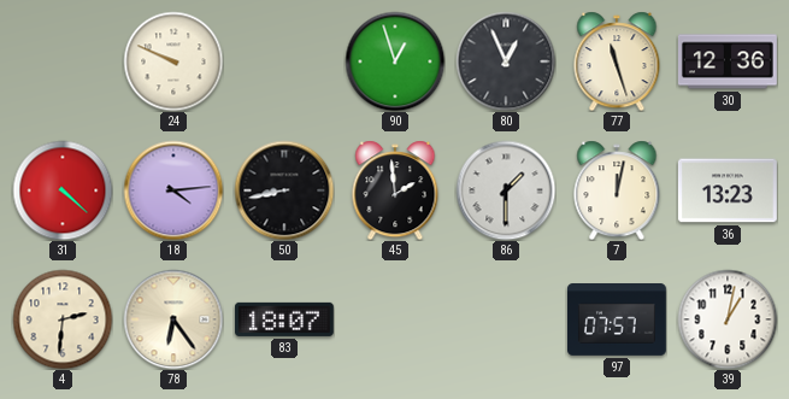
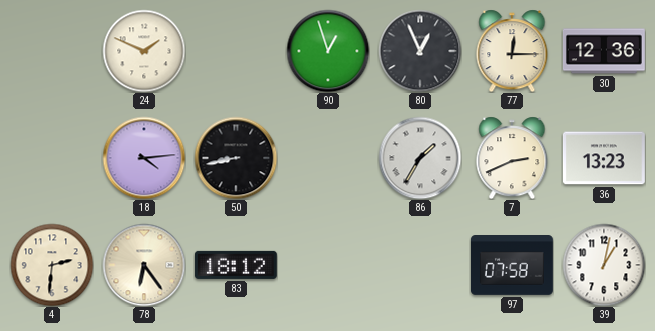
24: 9:49 -> 1:49 (144, 51)
77: 11:27 -> 12:15 (512, 51)
31: 4:22 -> none (63, 190)
45: 1:59 -> none (395, 190)
86: 1:30 -> 1:35 (420, 158)
7: 12:02 -> 2:41 (512, 158)
83: 18:07 -> 18:12 (236, 265)
97: 07:57 -> 07:58 (512, 266)
